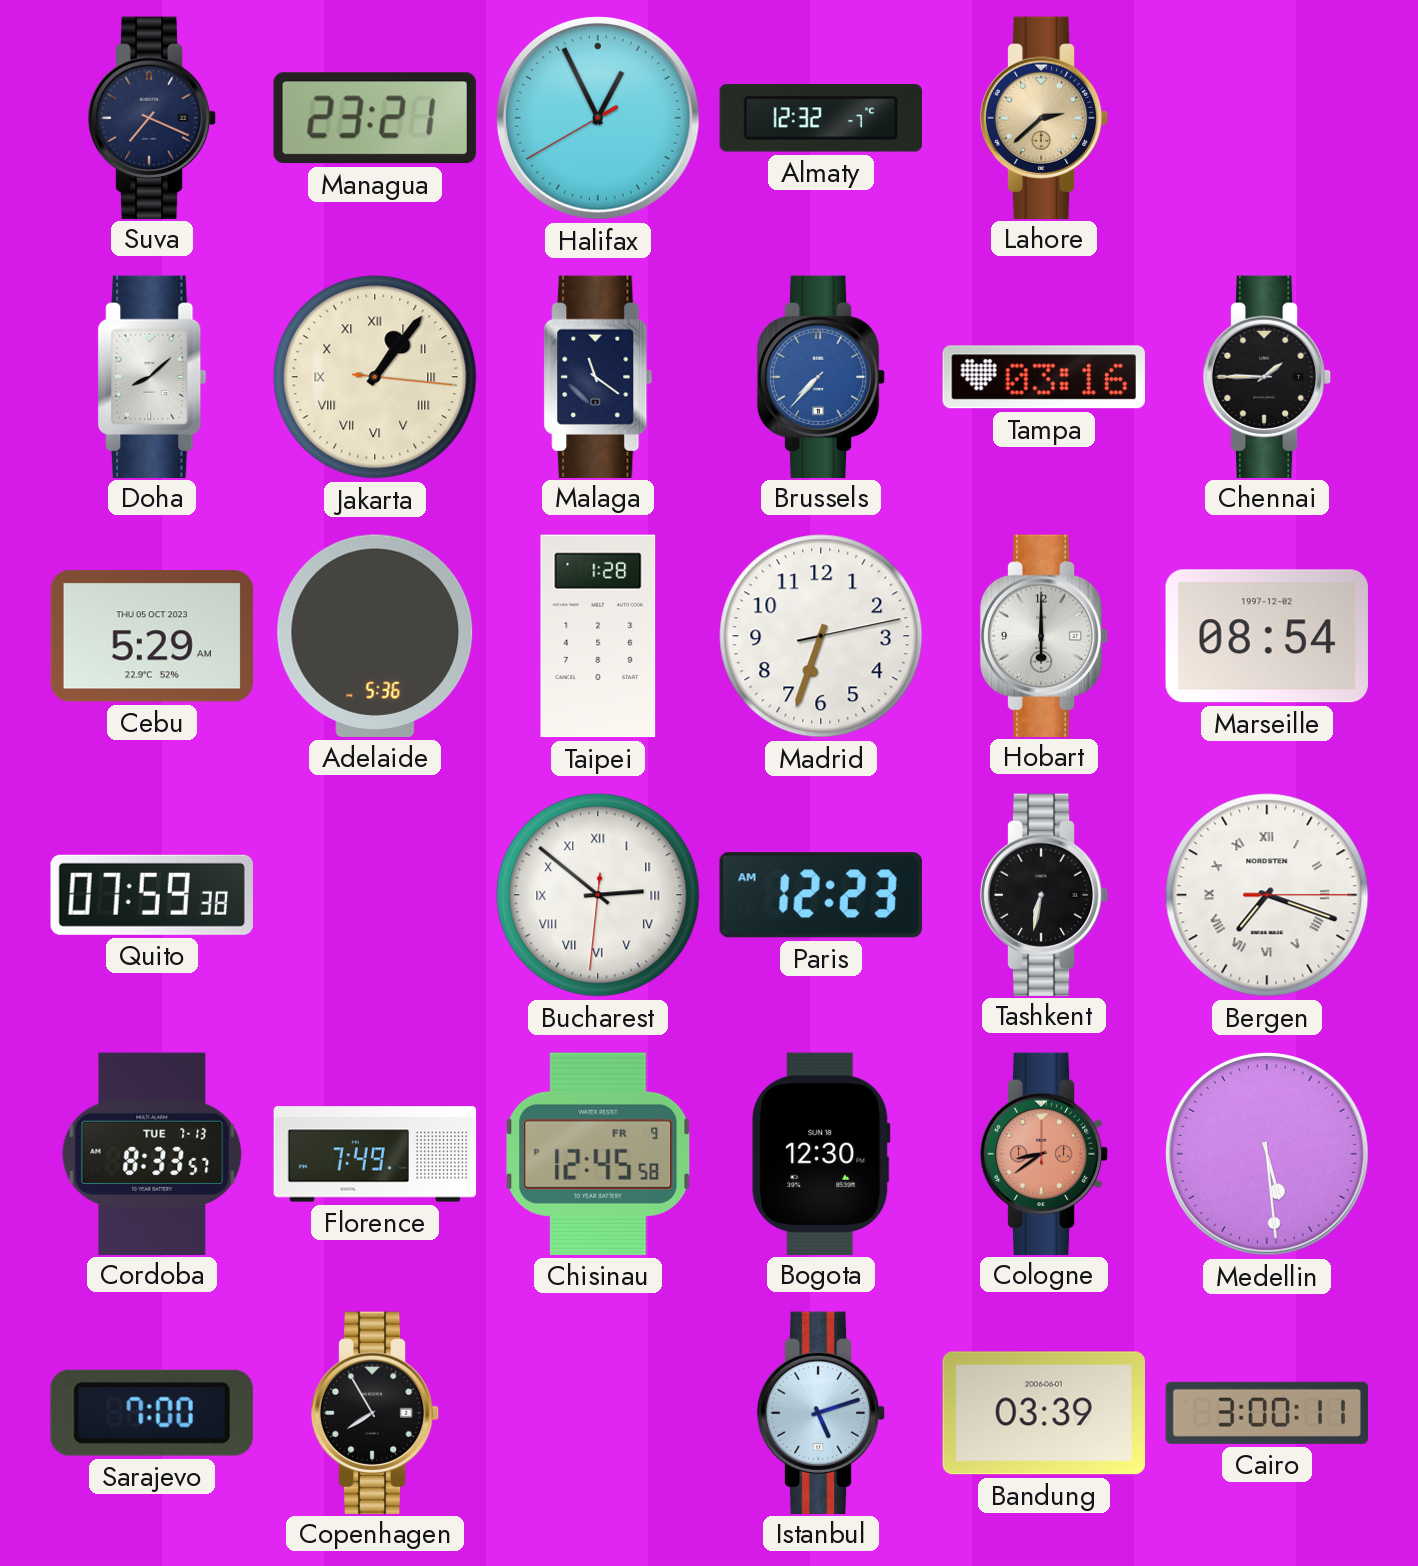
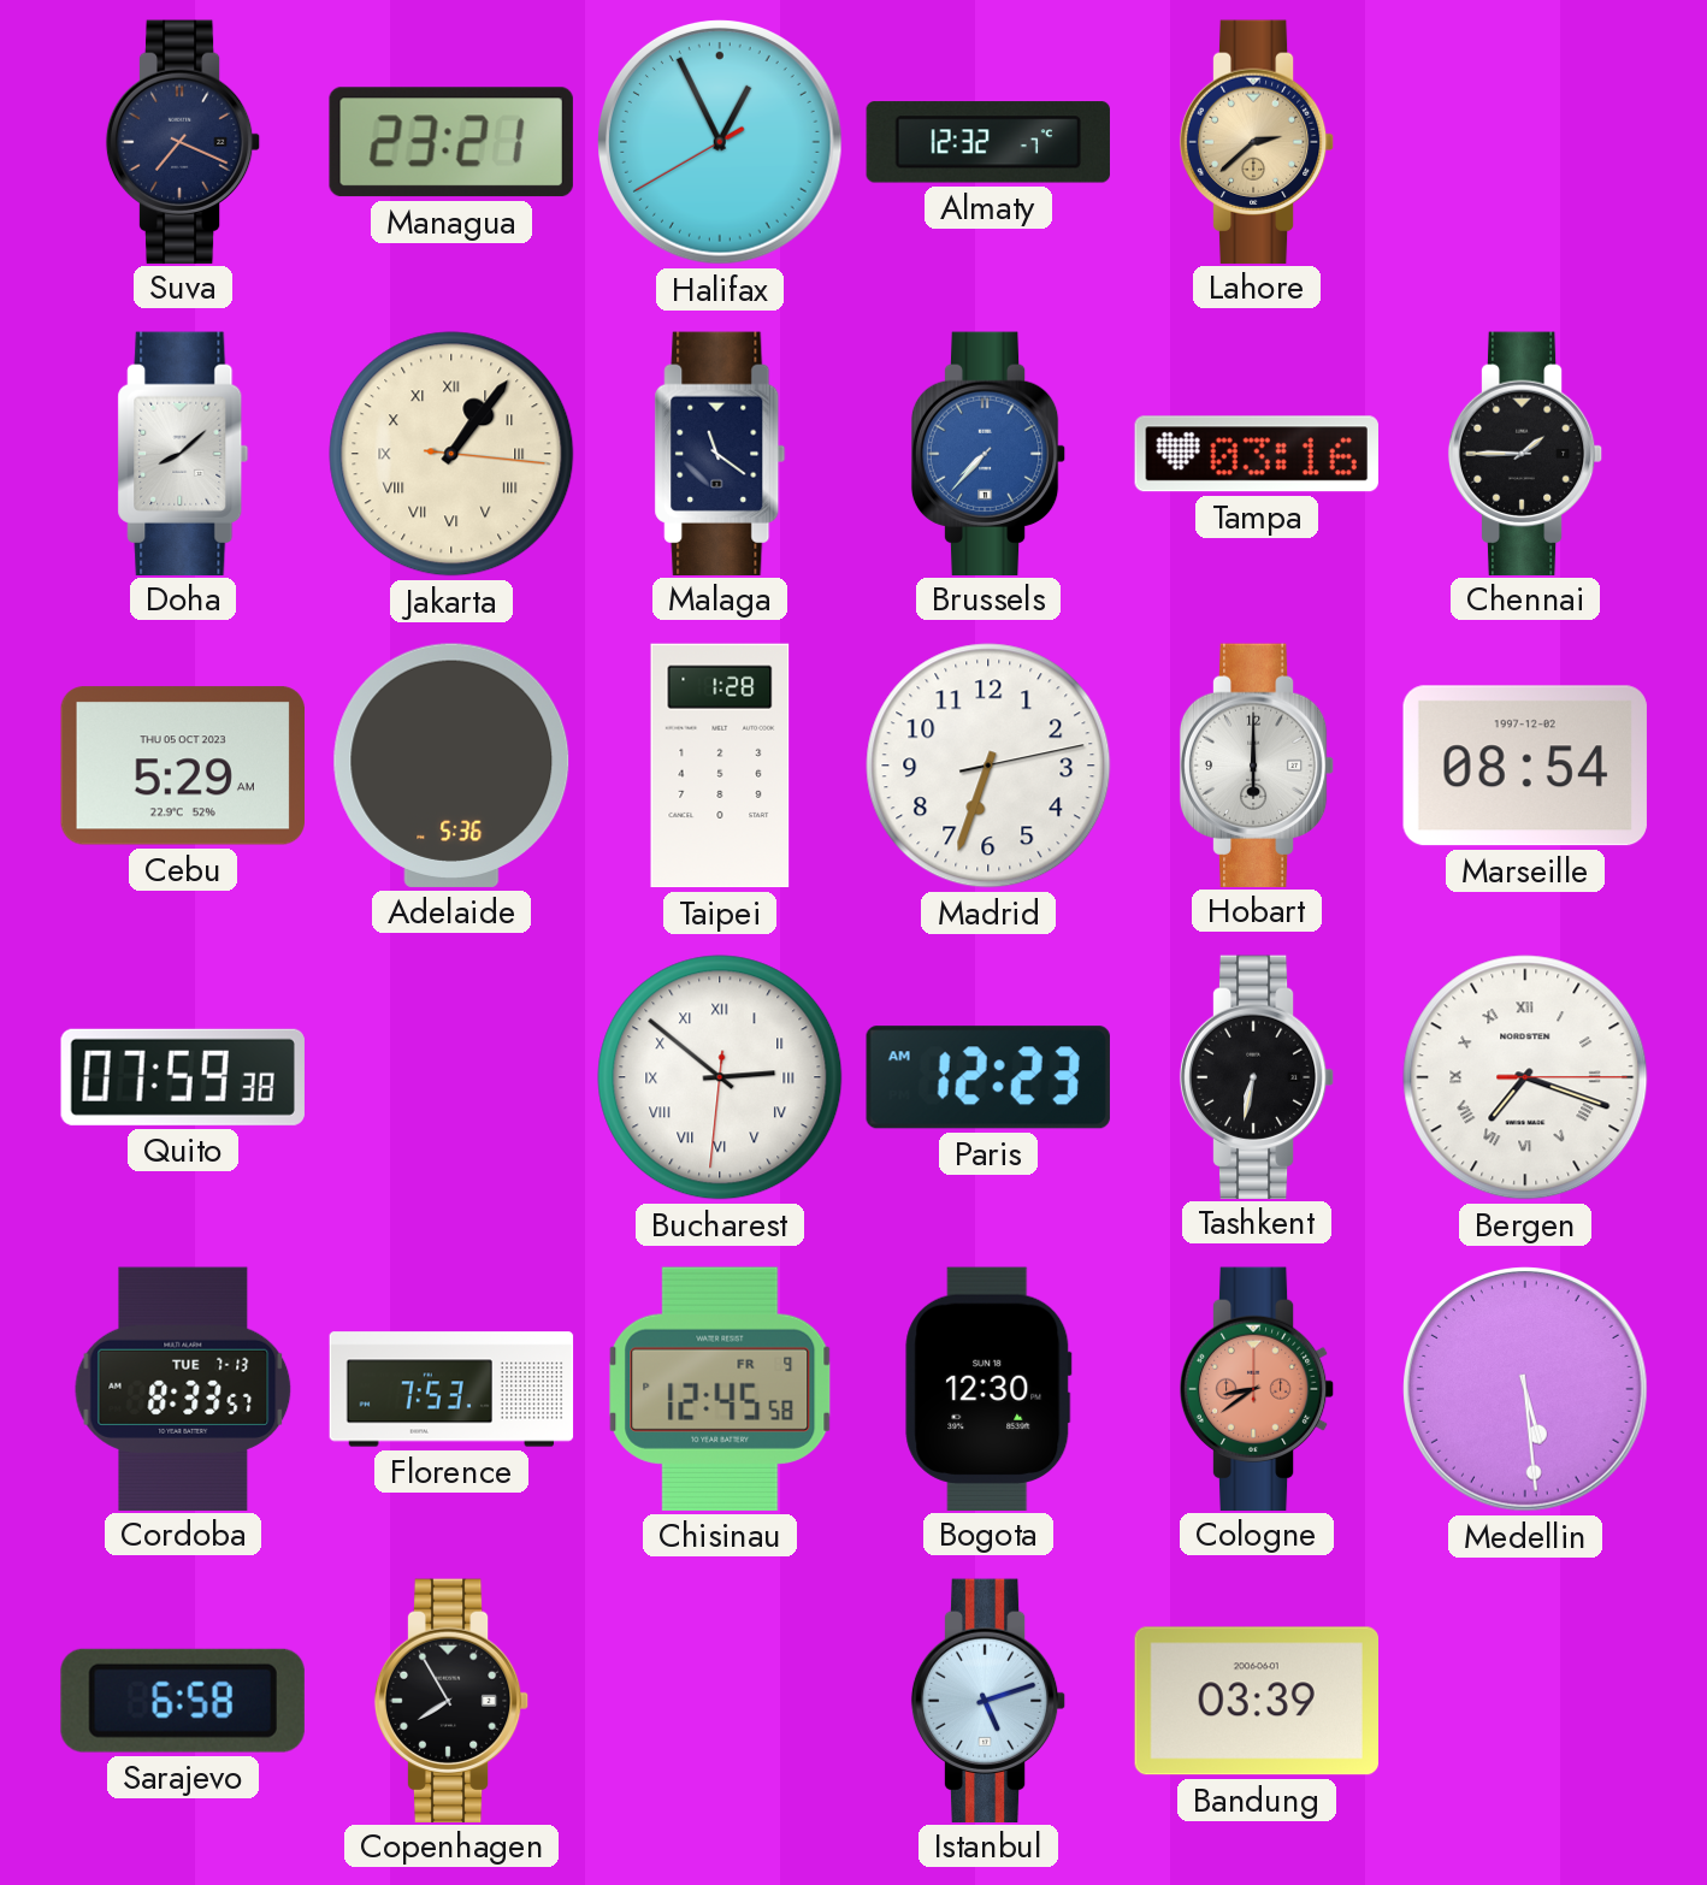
Florence: 7:49 -> 7:53 (451, 1389)
Sarajevo: 7:00 -> 6:58 (183, 1701)
Cairo: 3:00 -> none (1266, 1413)
